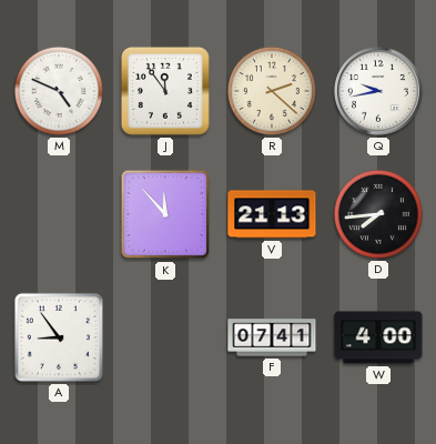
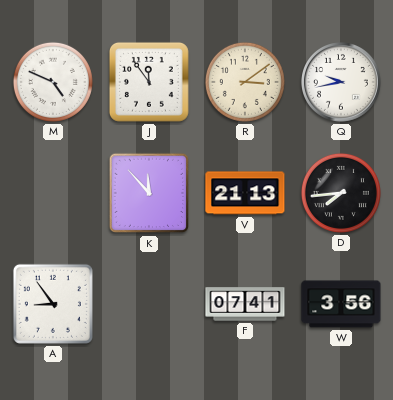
R: 2:22 -> 3:09 (245, 82)
W: 4:00 -> 3:56 (341, 304)
